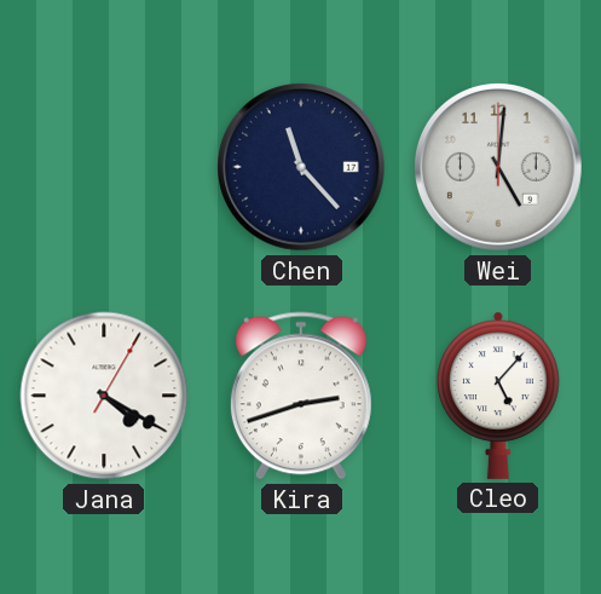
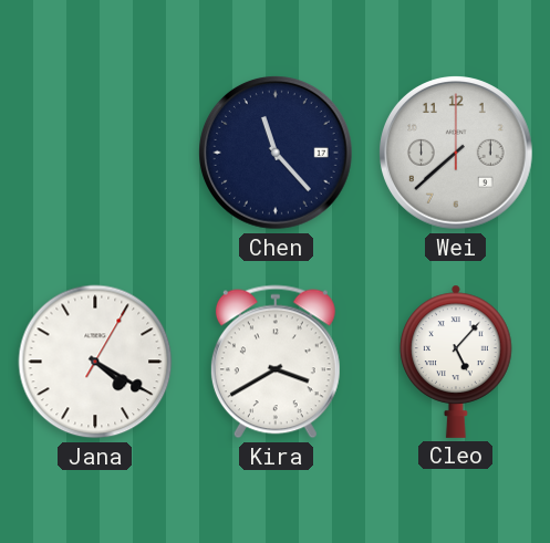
Wei: 5:01 -> 7:38 (457, 154)
Kira: 2:42 -> 3:40 (276, 362)
